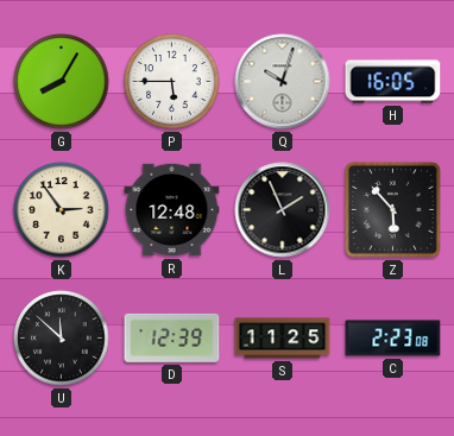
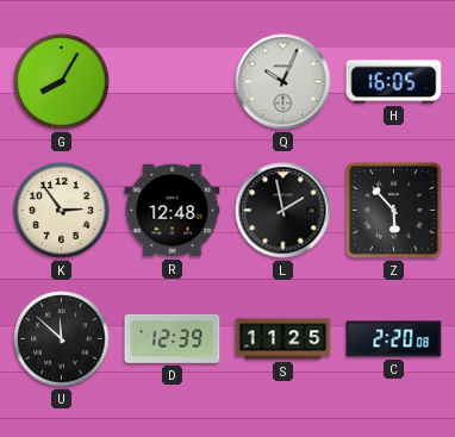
P: 5:45 -> none (172, 82)
Q: 10:03 -> 10:04 (283, 82)
L: 1:56 -> 1:58 (283, 211)
C: 2:23 -> 2:20 (394, 339)
